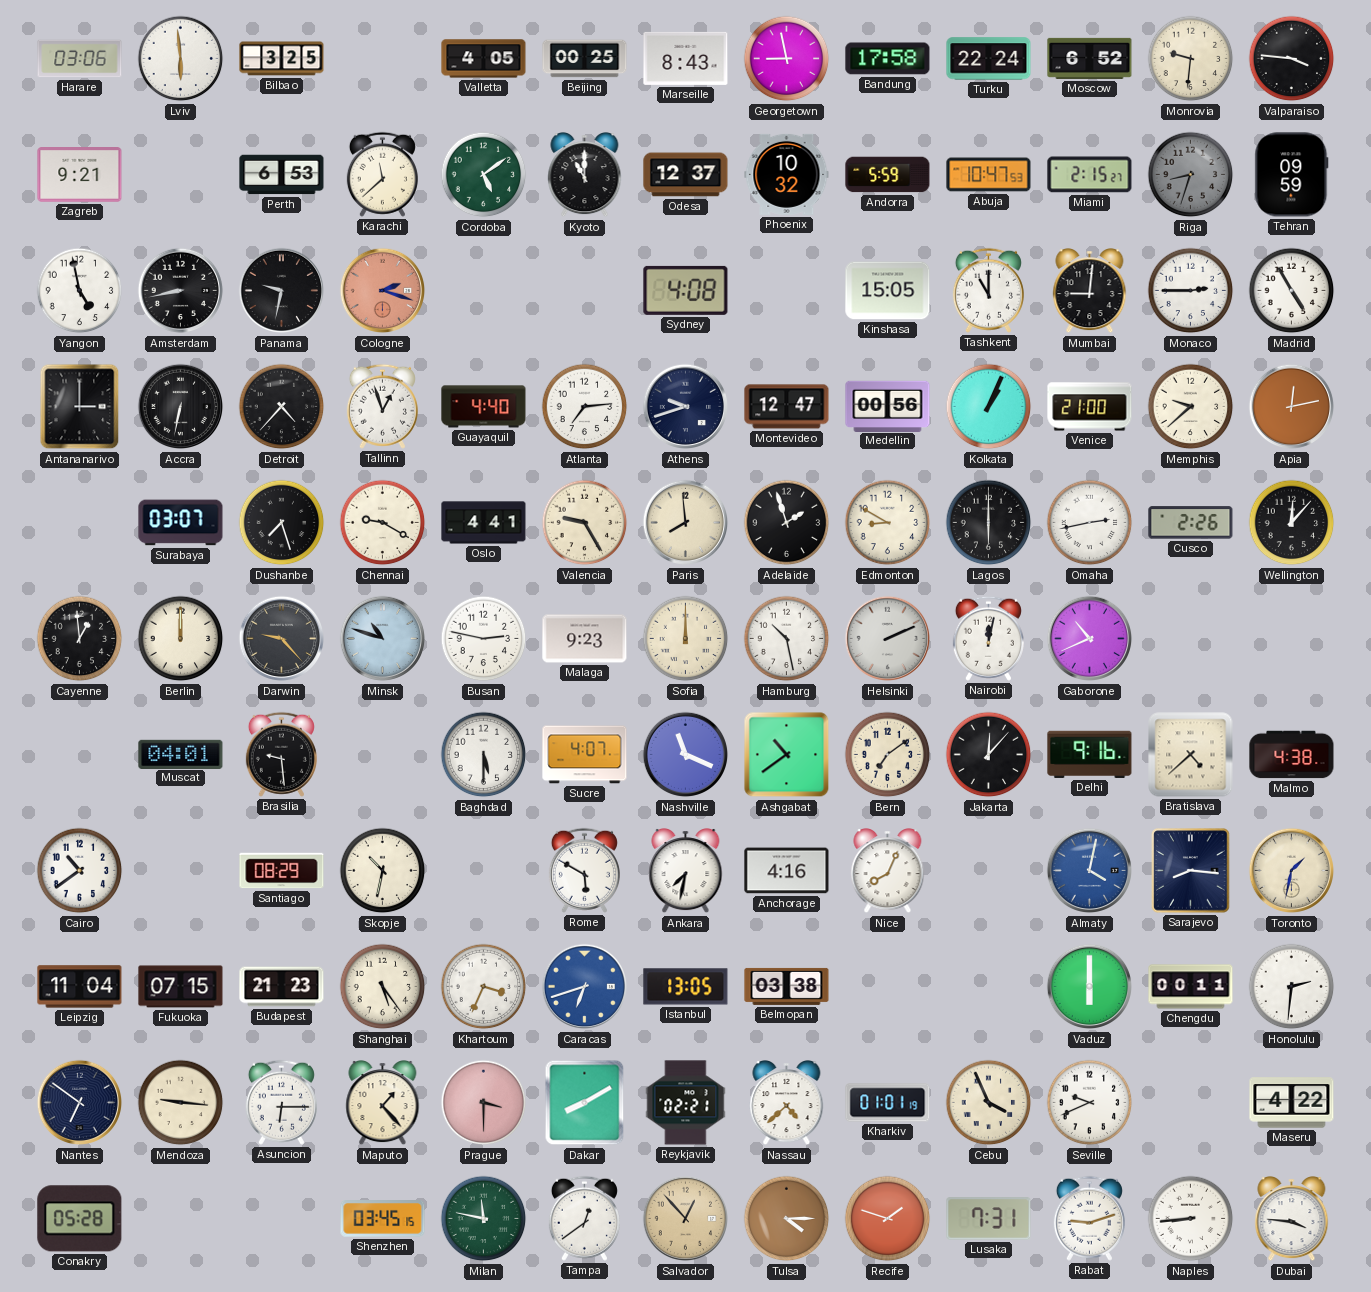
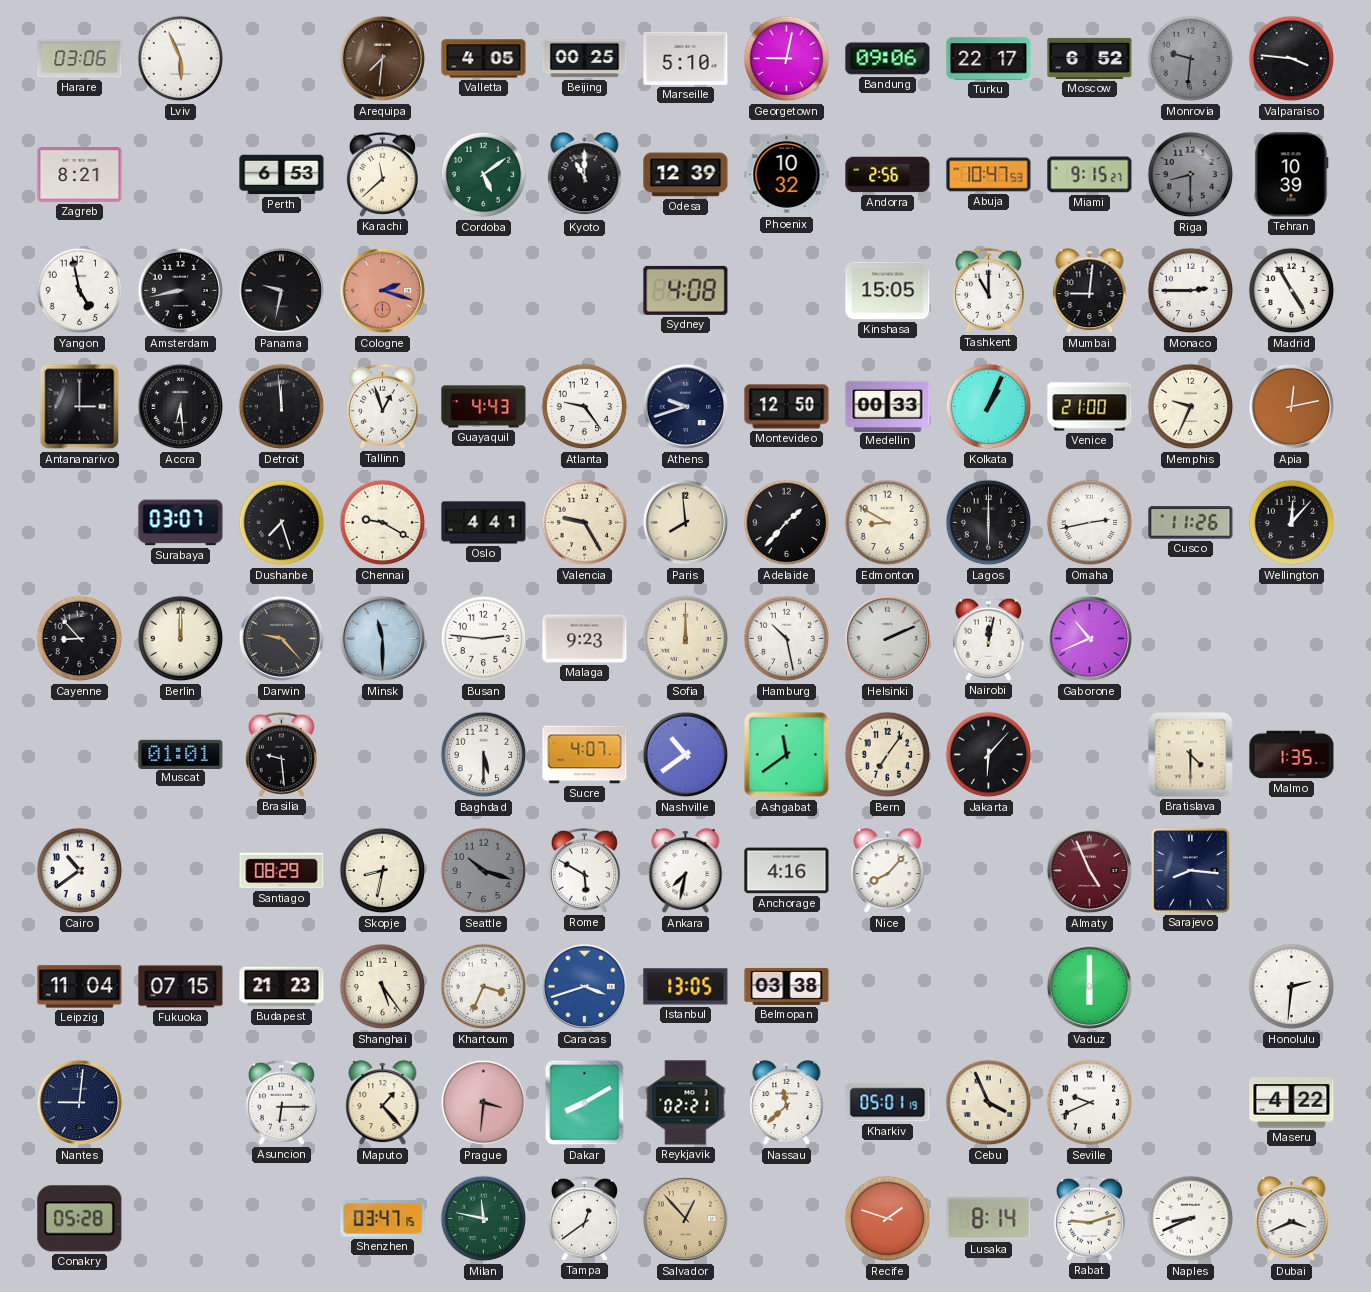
Lviv: 5:59 -> 5:56 (181, 59)
Bilbao: 3:25 -> none (282, 59)
Arequipa: none -> 7:31 (383, 59)
Marseille: 8:43 -> 5:10 (686, 58)
Georgetown: 8:58 -> 9:02 (787, 59)
Bandung: 17:58 -> 09:06 (888, 59)
Turku: 22:24 -> 22:17 (989, 59)
Monrovia dial: cream -> grey (1191, 59)
Zagreb: 9:21 -> 8:21 (80, 175)
Odesa: 12:37 -> 12:39 (686, 175)
Andorra: 5:59 -> 2:56 (888, 175)
Miami: 2:15 -> 9:15 (1090, 175)
Riga: 8:33 -> 8:30 (1191, 175)
Tehran: 09:59 -> 10:39 (1292, 175)
Accra: 6:32 -> 6:29 (181, 407)
Detroit: 4:37 -> 11:59 (282, 407)
Guayaquil: 4:40 -> 4:43 (484, 407)
Atlanta: 7:14 -> 9:24 (585, 407)
Montevideo: 12:47 -> 12:50 (787, 407)
Medellin: 00:56 -> 00:33 (888, 406)
Memphis: 9:38 -> 9:34 (1191, 407)
Adelaide: 1:57 -> 1:37 (787, 523)
Cusco: 2:26 -> 11:26 (1191, 523)
Cayenne: 12:59 -> 8:53 (80, 639)
Minsk: 10:48 -> 11:30 (383, 639)
Busan: 2:47 -> 2:46 (484, 639)
Muscat: 04:01 -> 01:01 (181, 754)
Nashville: 11:19 -> 10:39 (686, 755)
Ashgabat: 10:39 -> 11:39 (787, 755)
Bern: 7:09 -> 7:06 (888, 755)
Jakarta: 12:07 -> 6:07 (989, 755)
Delhi: 9:16 -> none (1090, 754)
Bratislava: 4:38 -> 4:30 (1191, 755)
Malmo: 4:38 -> 1:35 (1292, 755)
Skopje: 10:32 -> 8:32 (383, 871)
Seattle: none -> 10:18 (484, 871)
Nice: 8:04 -> 8:07 (888, 872)
Almaty: 4:02 -> 4:56 (1090, 871)
Almaty dial: blue -> burgundy (1090, 871)
Toronto: 1:32 -> none (1292, 871)
Caracas: 6:42 -> 3:42 (585, 987)
Chengdu: 00:11 -> none (1191, 987)
Nantes: 6:51 -> 9:01 (80, 1103)
Mendoza: 9:16 -> none (181, 1103)
Prague: 3:30 -> 3:31 (484, 1103)
Nassau: 4:38 -> 11:38 (787, 1104)
Kharkiv: 01:01 -> 05:01 (888, 1103)
Shenzhen: 03:45 -> 03:47 (383, 1219)
Tulsa: 4:15 -> none (787, 1219)
Lusaka: 7:31 -> 8:14 (989, 1219)
Naples: 8:44 -> 8:41 (1191, 1219)
Dubai: 3:46 -> 3:41 (1292, 1220)
